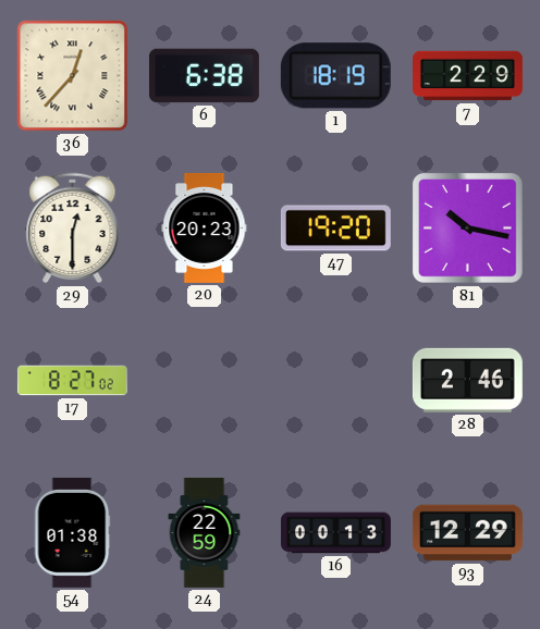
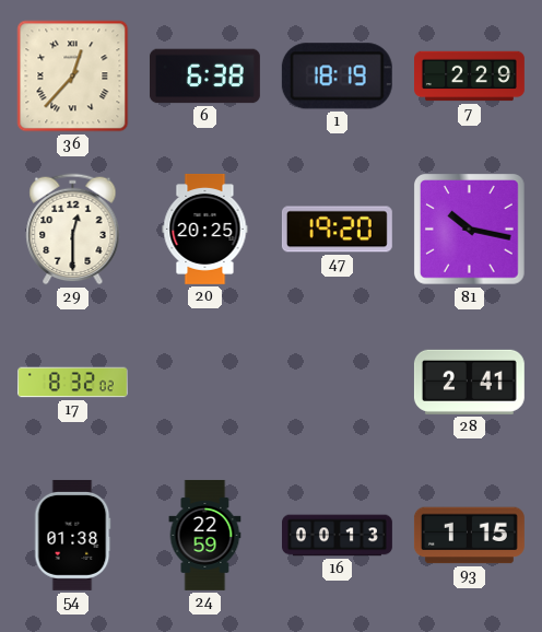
20: 20:23 -> 20:25 (205, 229)
17: 8:27 -> 8:32 (72, 383)
28: 2:46 -> 2:41 (469, 382)
93: 12:29 -> 1:15 (469, 536)
